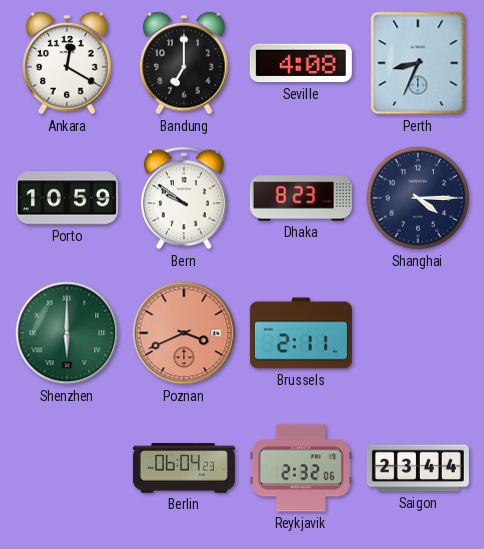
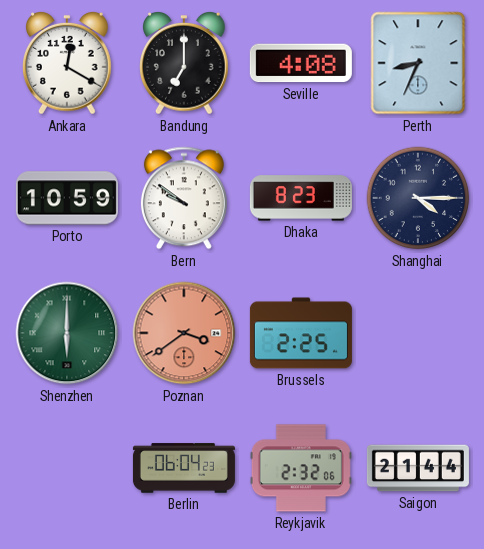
Poznan: 3:41 -> 3:39 (184, 333)
Brussels: 2:11 -> 2:25 (301, 333)
Saigon: 23:44 -> 21:44 (418, 468)
